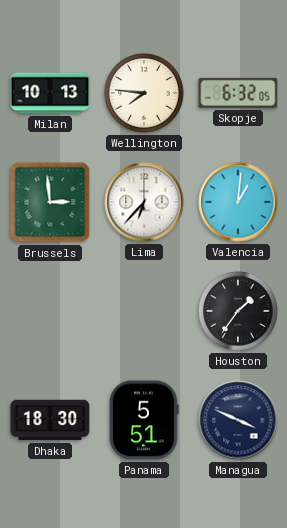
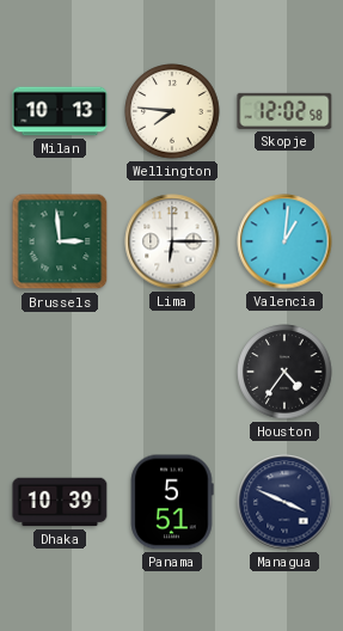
Skopje: 6:32 -> 12:02 (284, 111)
Lima: 6:37 -> 6:15 (172, 241)
Houston: 1:36 -> 4:36 (284, 372)
Dhaka: 18:30 -> 10:39 (60, 502)
